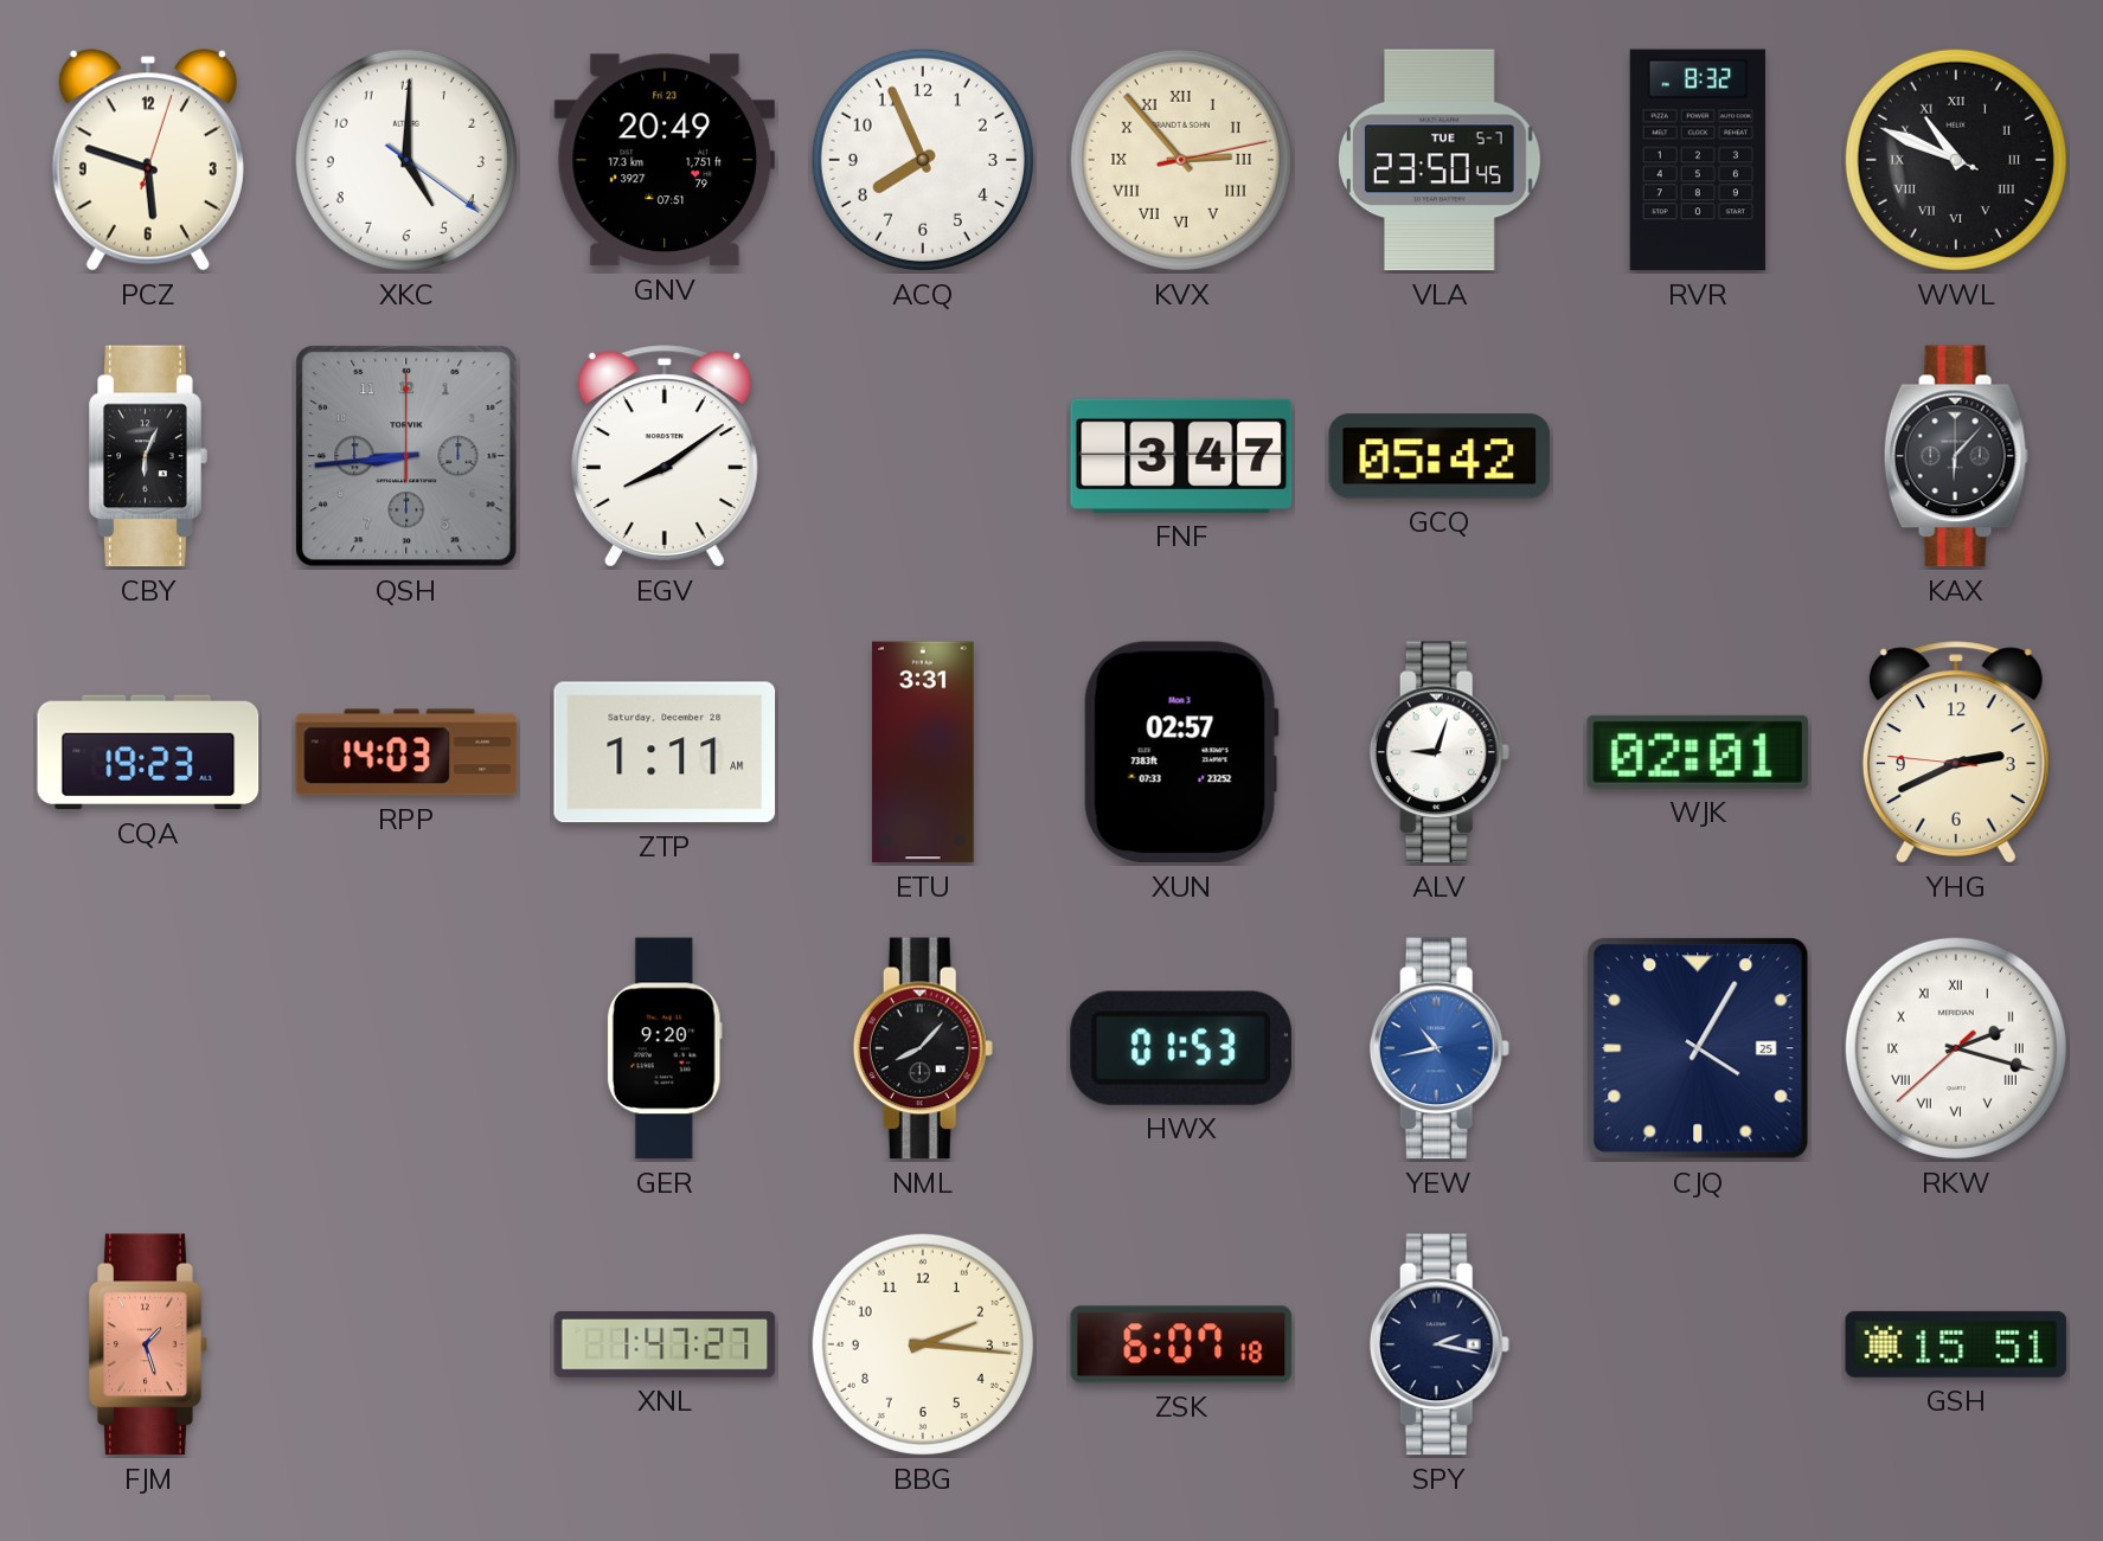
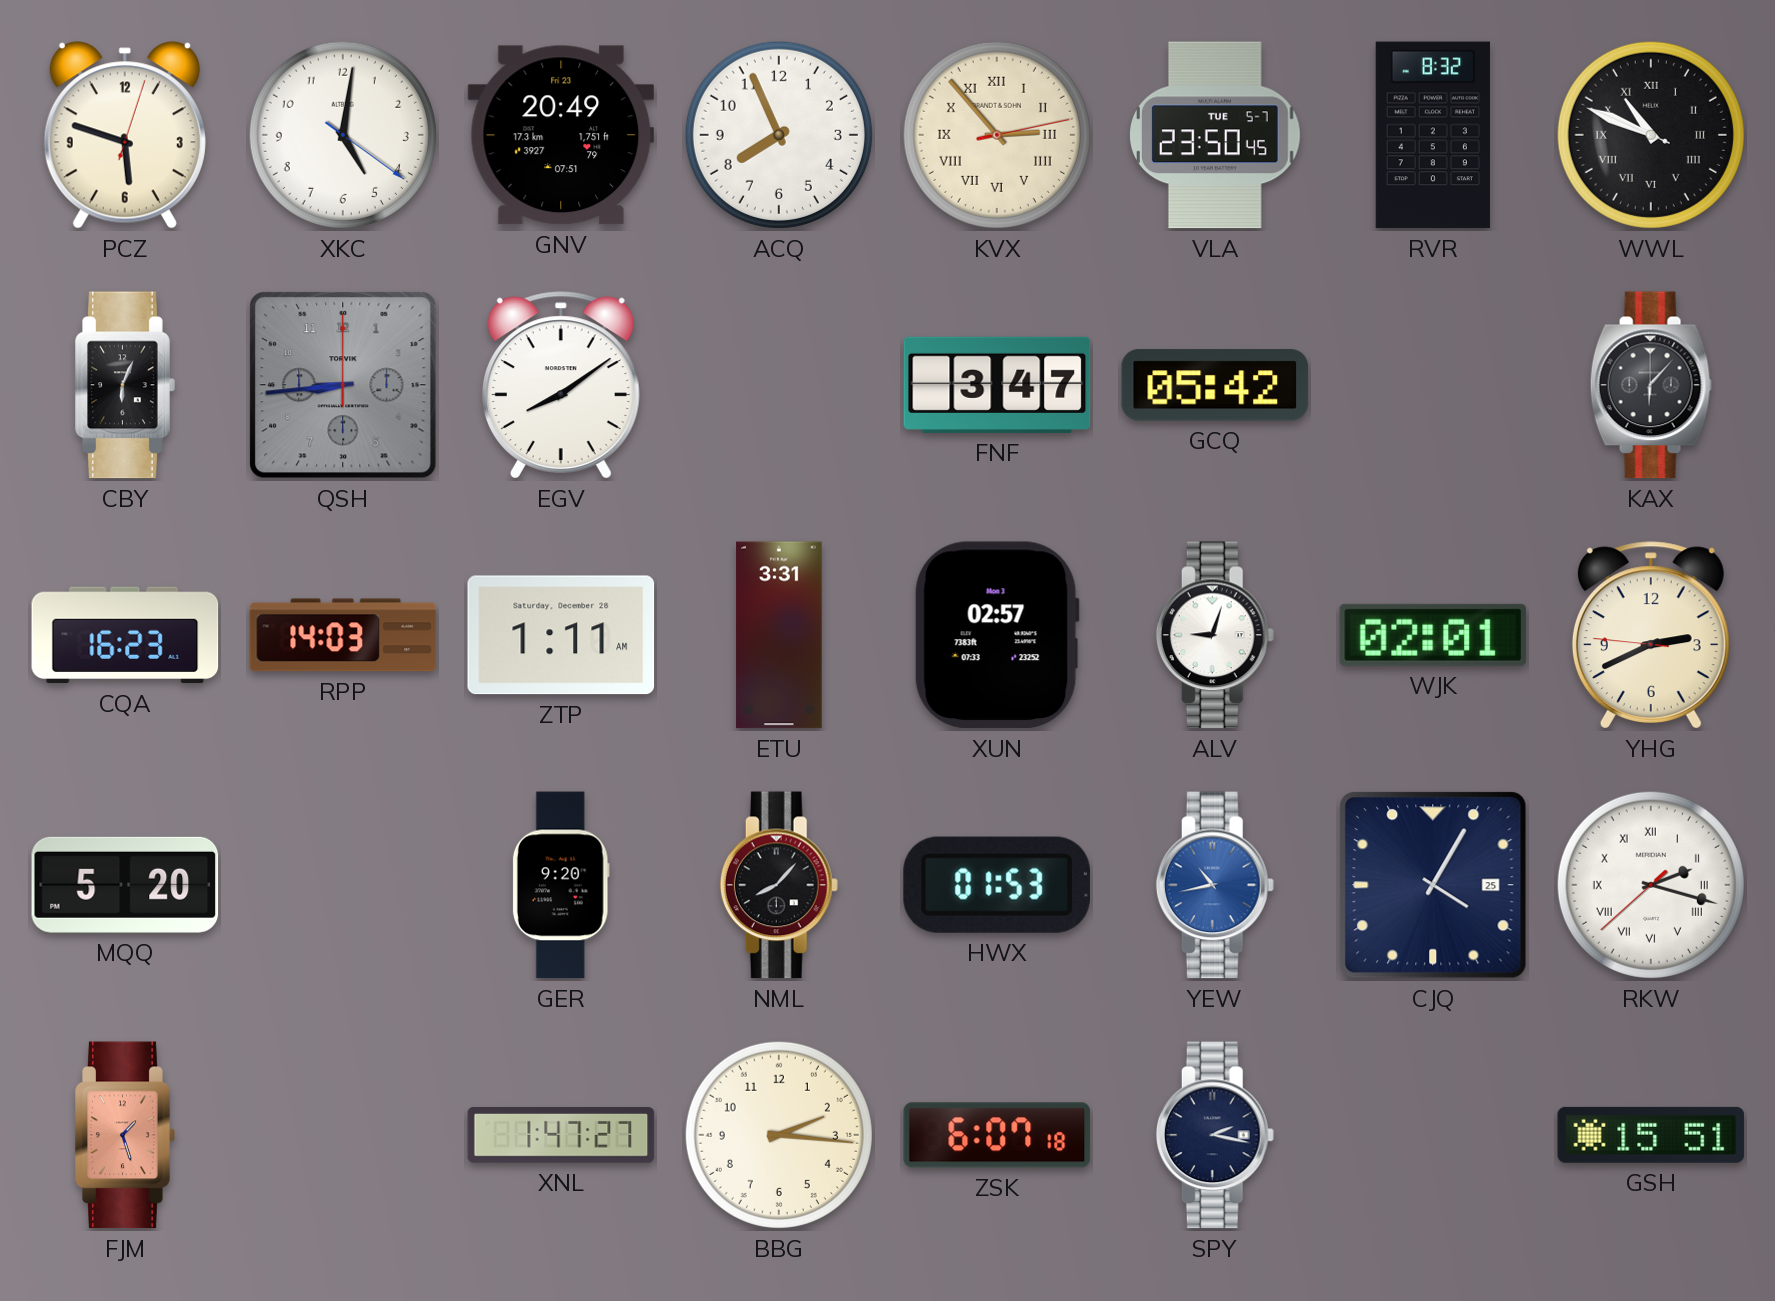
XKC: 5:00 -> 5:01 (343, 135)
CQA: 19:23 -> 16:23 (125, 635)
MQQ: none -> 5:20 (125, 885)
